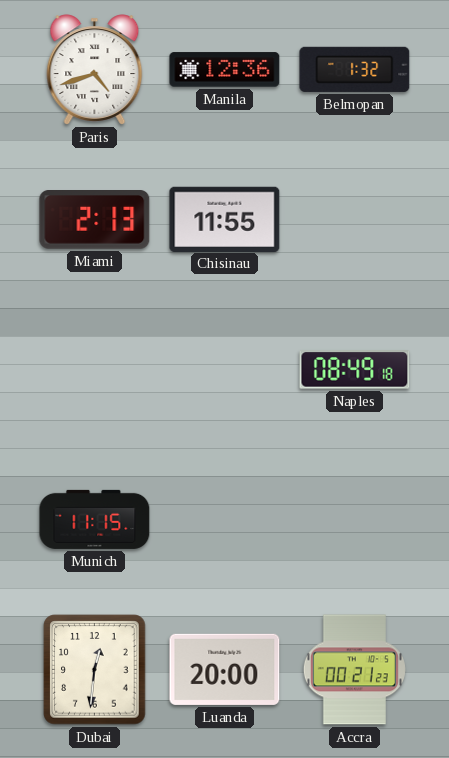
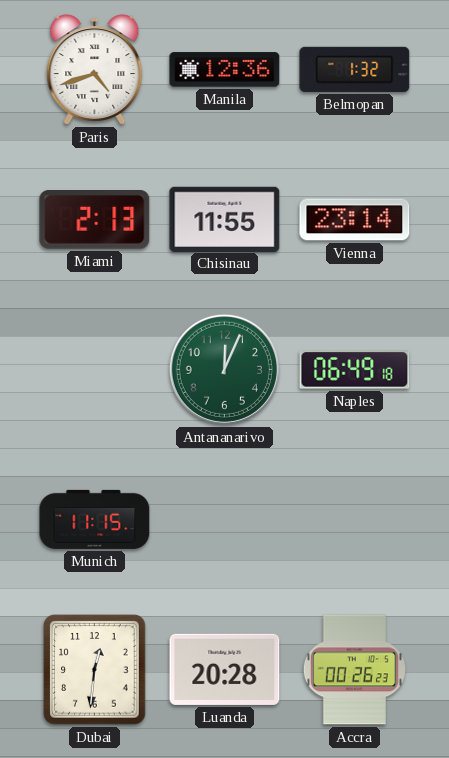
Vienna: none -> 23:14 (355, 220)
Antananarivo: none -> 12:04 (224, 369)
Naples: 08:49 -> 06:49 (355, 370)
Luanda: 20:00 -> 20:28 (225, 669)
Accra: 00:21 -> 00:26 (354, 670)
